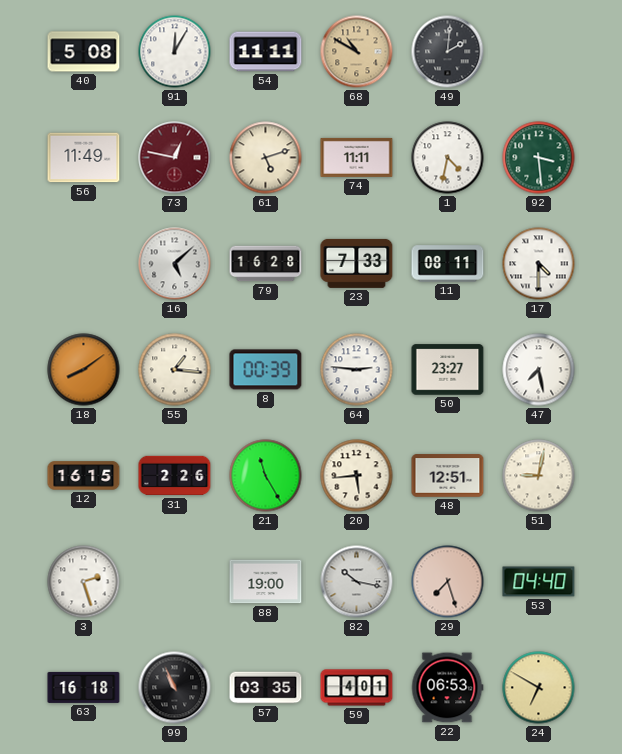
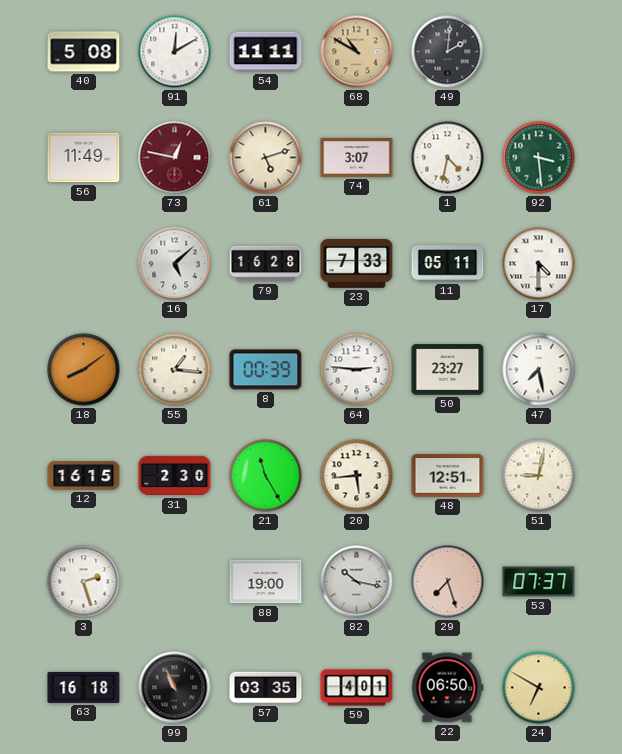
91: 12:05 -> 12:10 (175, 52)
74: 11:11 -> 3:07 (357, 157)
11: 08:11 -> 05:11 (448, 264)
31: 2:26 -> 2:30 (175, 476)
53: 04:40 -> 07:37 (539, 582)
22: 06:53 -> 06:50 (448, 688)
